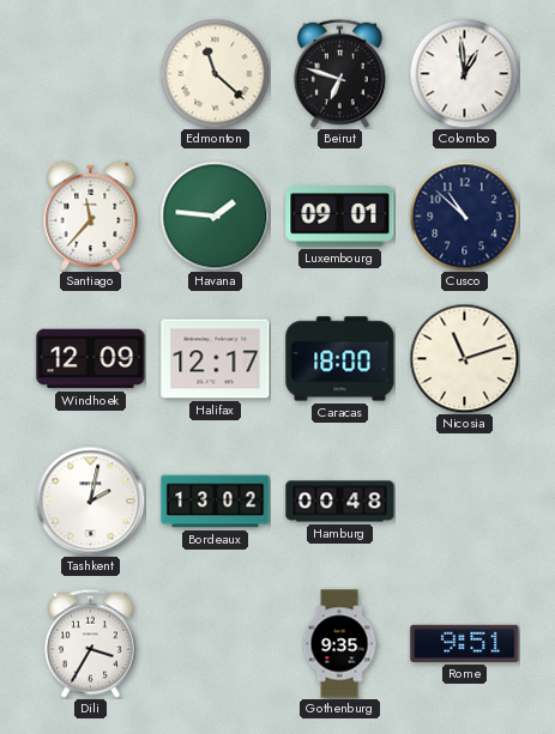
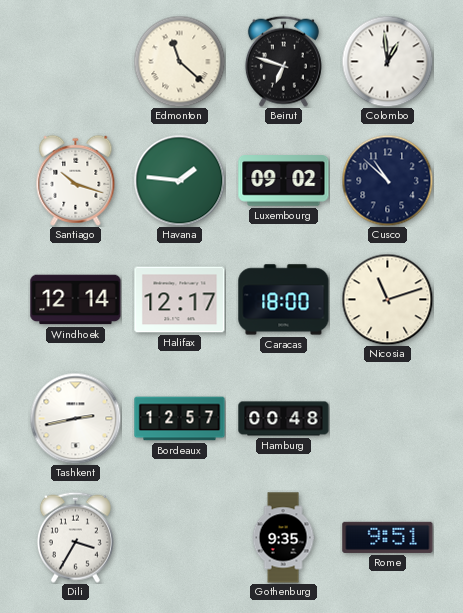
Santiago: 11:37 -> 10:18 (76, 180)
Luxembourg: 09:01 -> 09:02 (284, 181)
Windhoek: 12:09 -> 12:14 (76, 300)
Tashkent: 2:02 -> 2:43 (75, 418)
Bordeaux: 13:02 -> 12:57 (180, 419)
